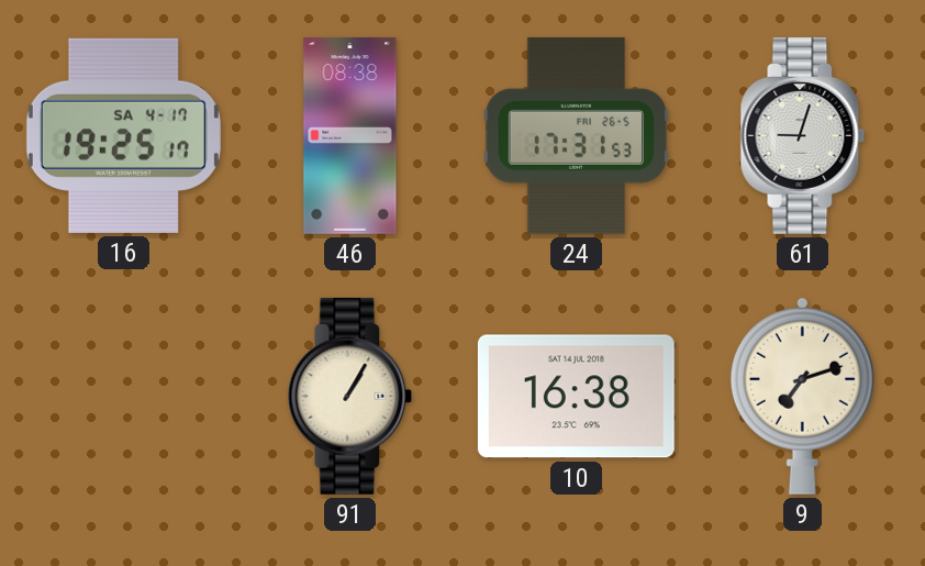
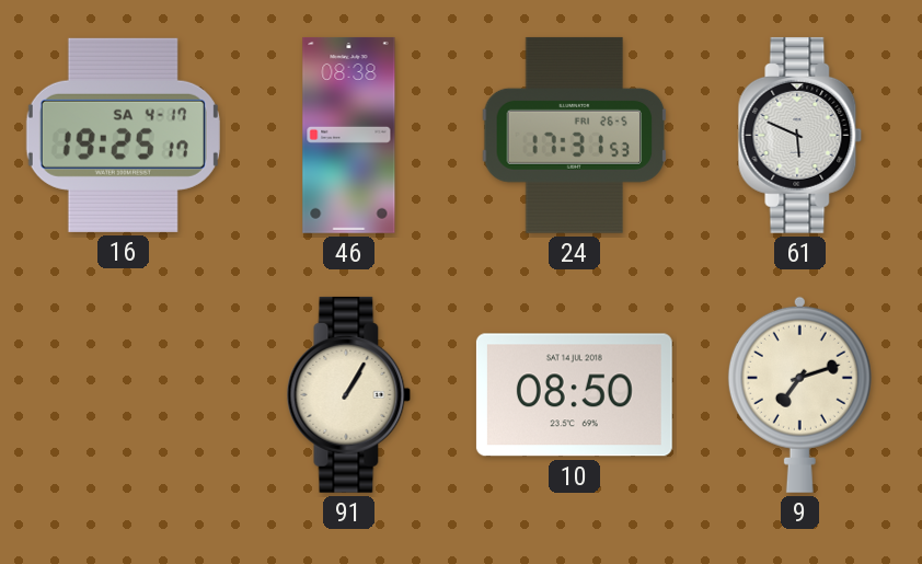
61: 9:03 -> 5:49 (800, 135)
10: 16:38 -> 08:50 (574, 395)
